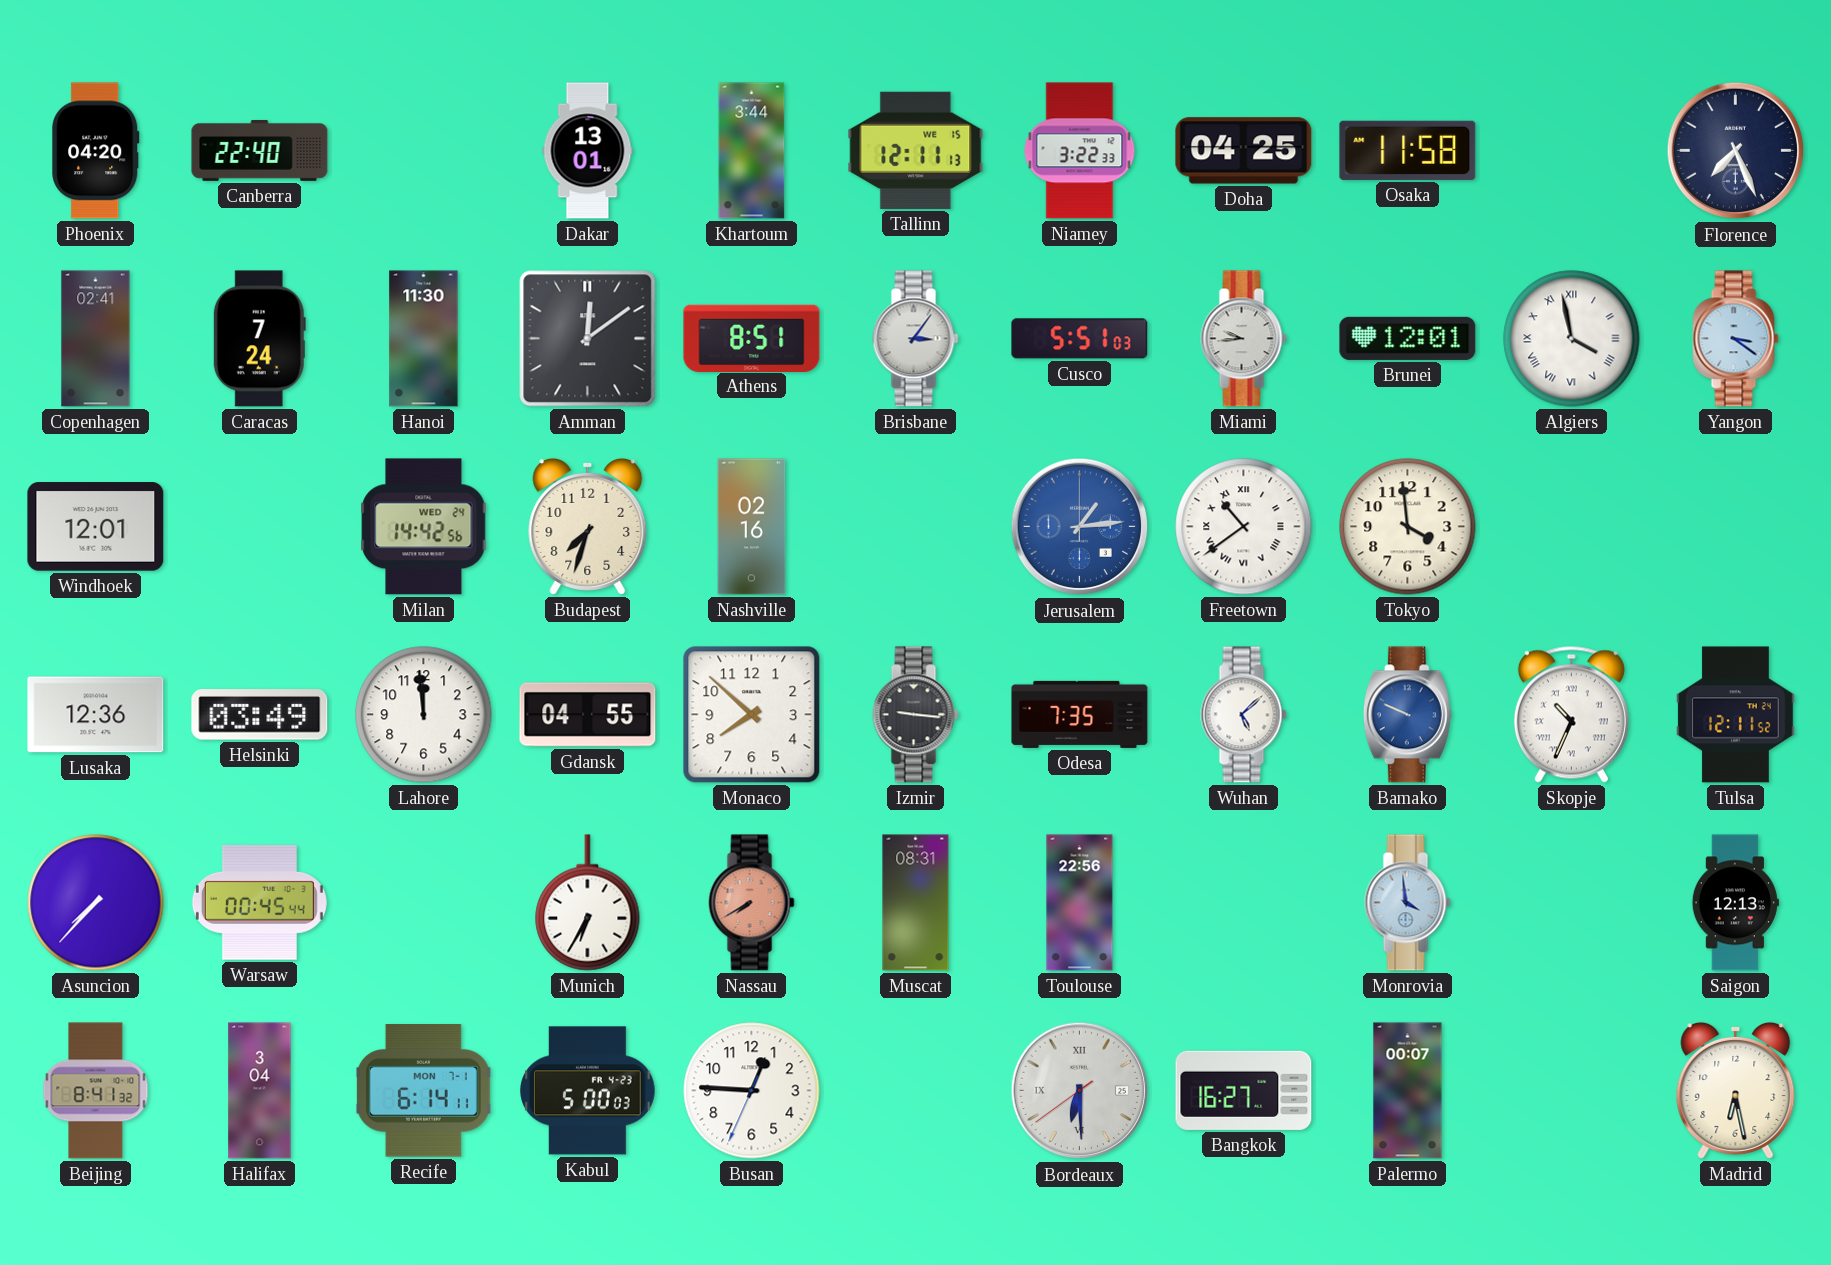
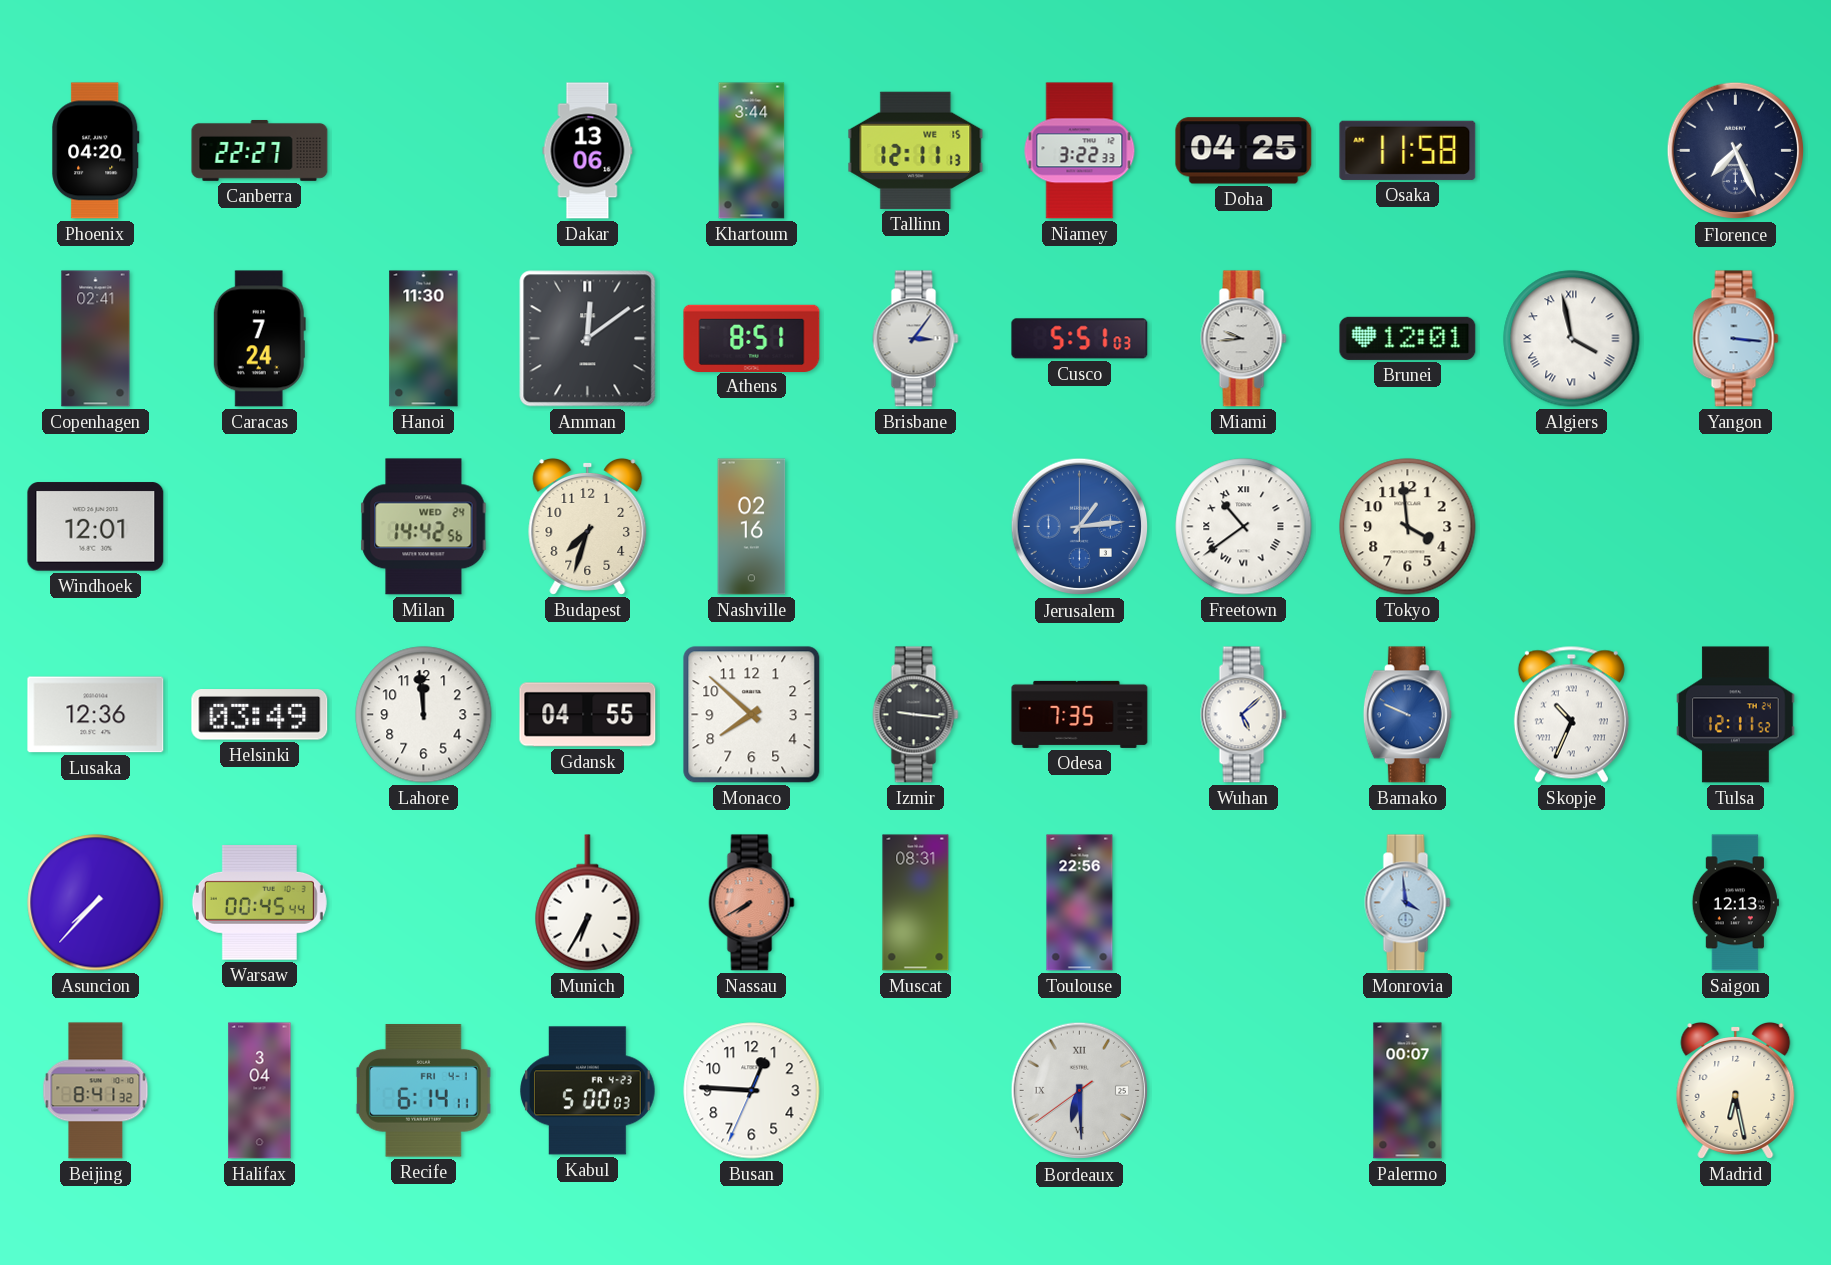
Canberra: 22:40 -> 22:27 (260, 150)
Dakar: 13:01 -> 13:06 (588, 151)
Yangon: 3:21 -> 3:16 (1736, 339)
Recife date: MON 7-1 -> FRI 4-1 (423, 1091)
Bangkok: 16:27 -> none (1244, 1090)
